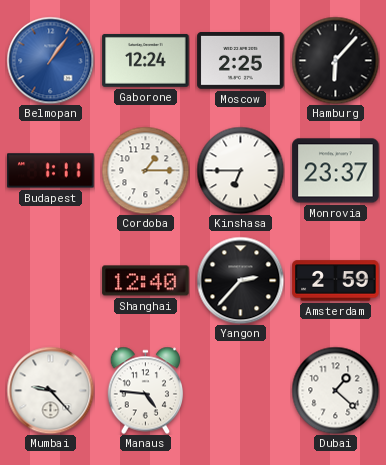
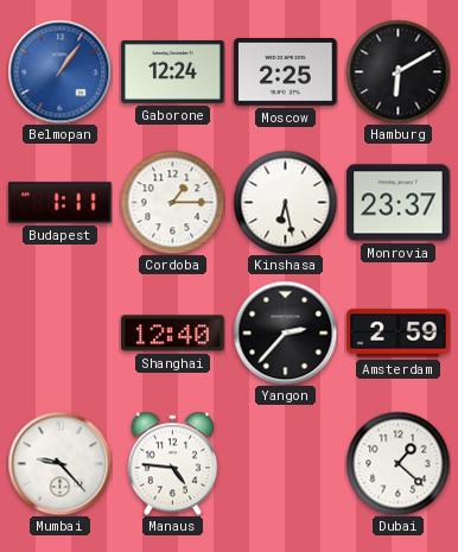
Hamburg: 6:07 -> 6:10 (397, 71)
Kinshasa: 6:45 -> 6:28 (285, 202)
